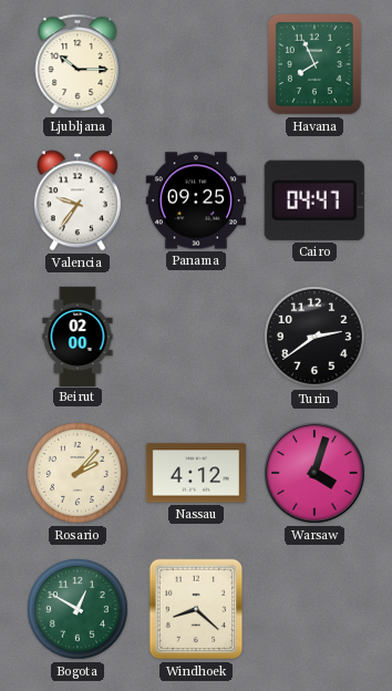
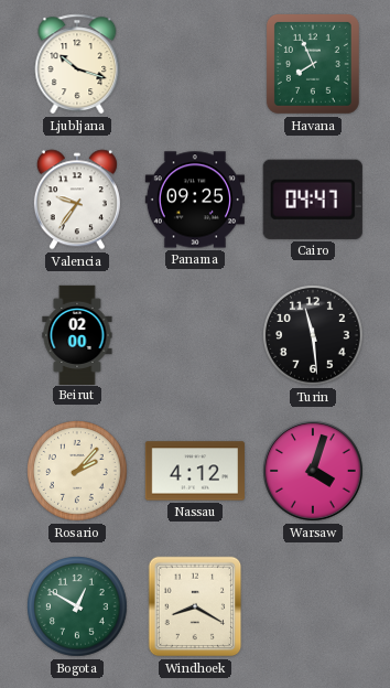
Ljubljana: 10:15 -> 10:18 (77, 64)
Turin: 2:39 -> 11:29 (313, 335)
Windhoek: 8:22 -> 8:20 (195, 606)
